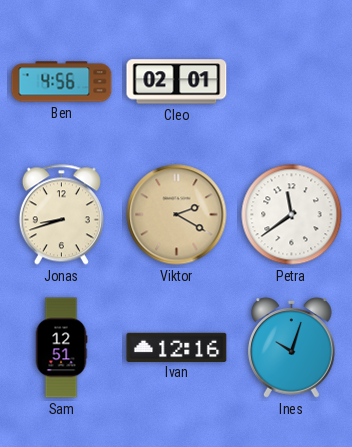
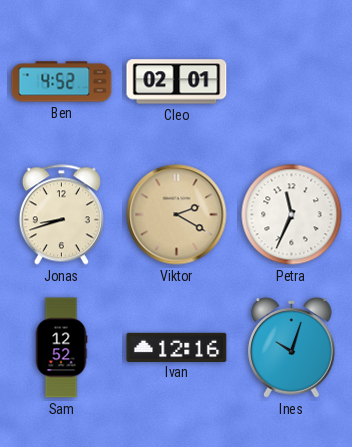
Ben: 4:56 -> 4:52 (62, 82)
Petra: 11:39 -> 11:34 (292, 215)
Sam: 12:51 -> 12:52 (61, 348)
